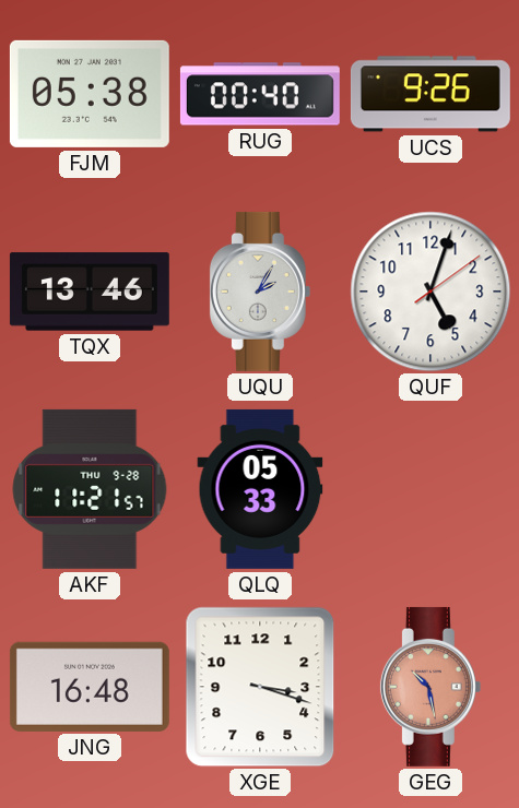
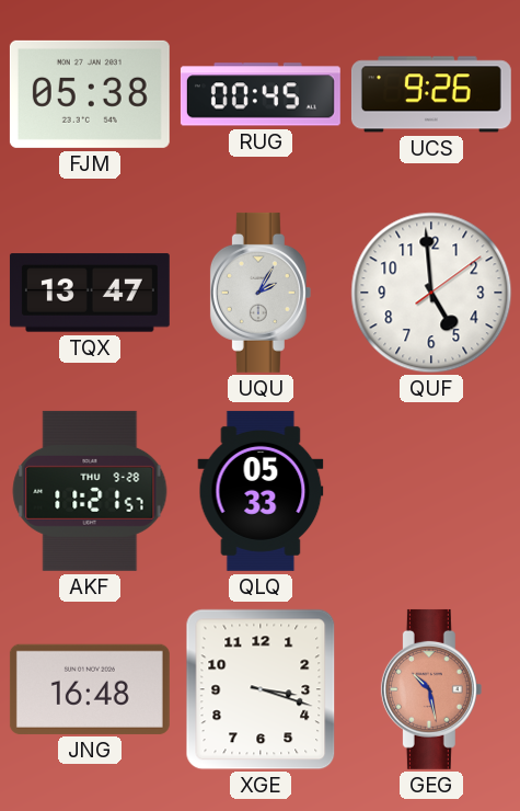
RUG: 00:40 -> 00:45 (261, 94)
TQX: 13:46 -> 13:47 (90, 293)
QUF: 5:03 -> 4:59 (431, 293)
